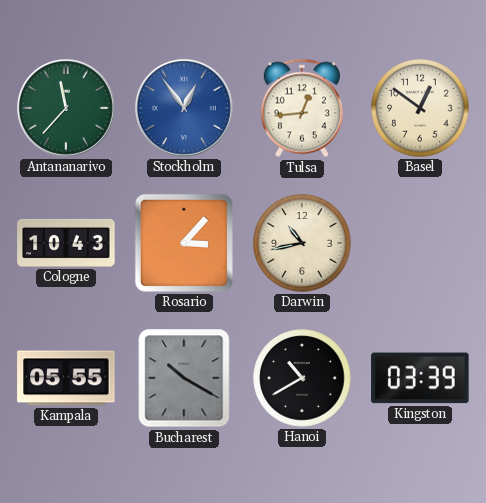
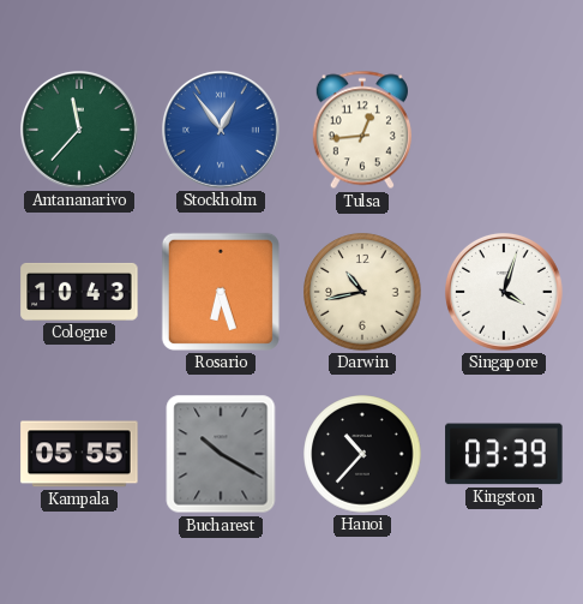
Basel: 12:51 -> none (420, 108)
Rosario: 3:07 -> 6:27 (221, 292)
Singapore: none -> 4:03 (504, 292)
Hanoi: 10:40 -> 10:37 (362, 454)
